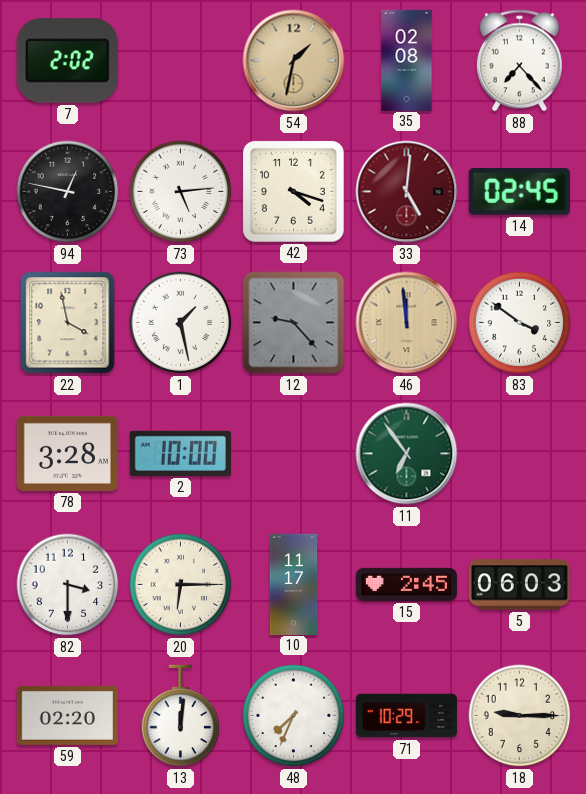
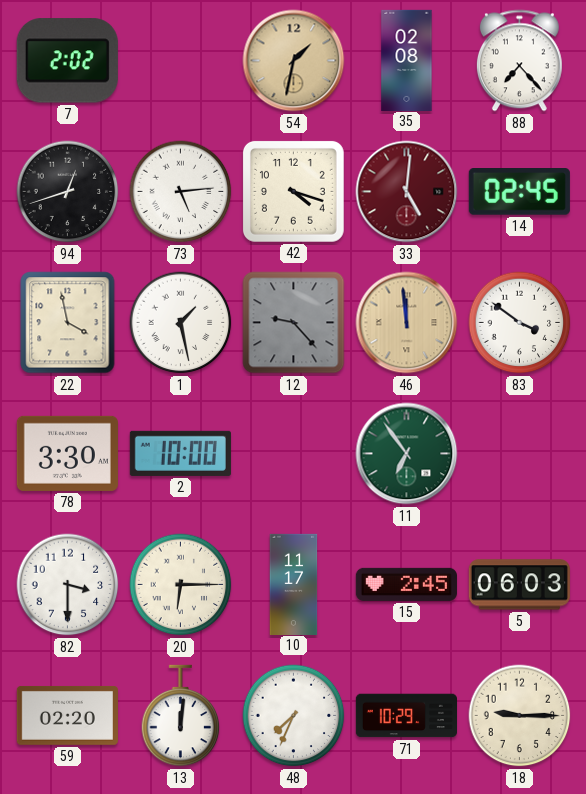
94: 12:47 -> 12:42 (68, 192)
78: 3:28 -> 3:30 (67, 453)
